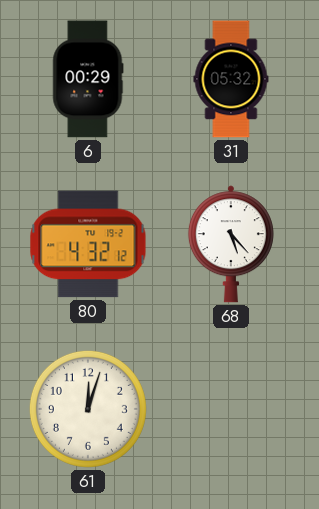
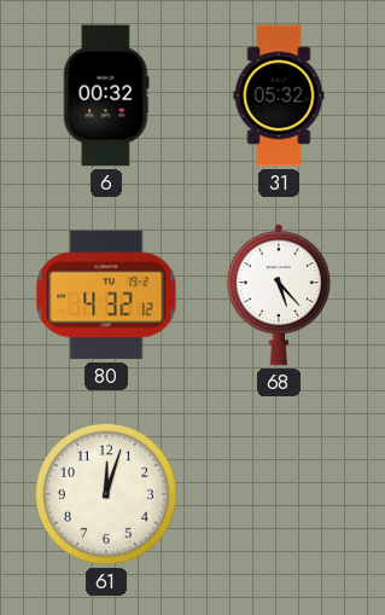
6: 00:29 -> 00:32 (106, 95)
